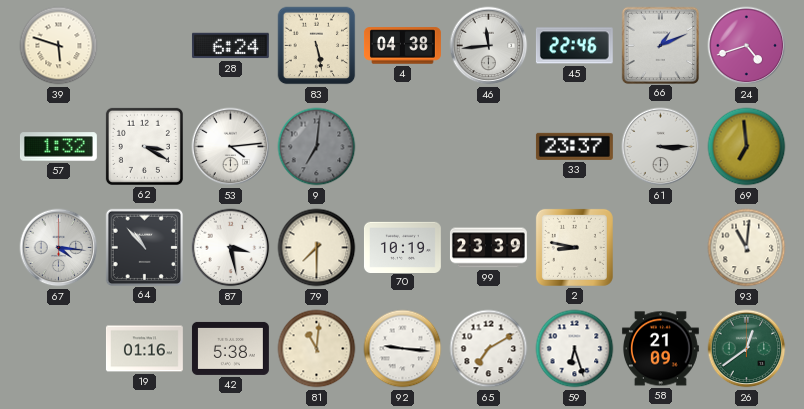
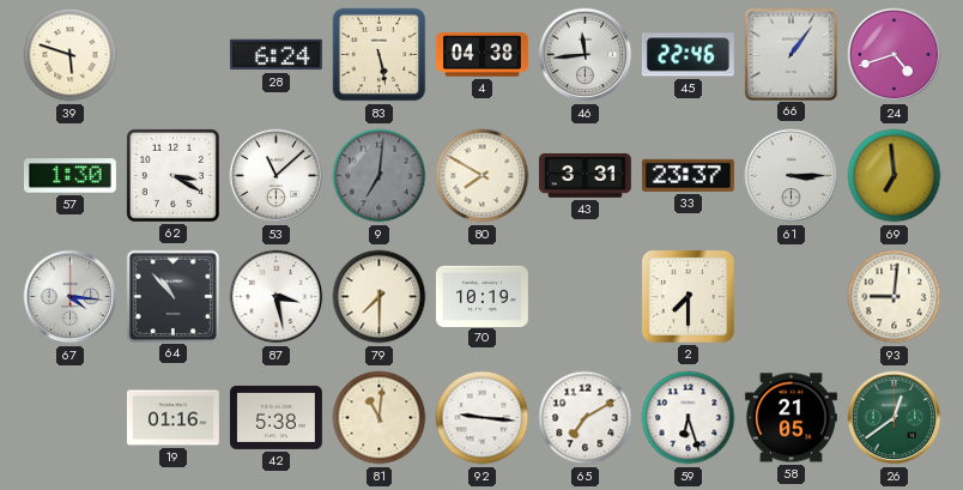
66: 1:11 -> 1:06 (791, 54)
57: 1:32 -> 1:30 (69, 176)
53: 4:14 -> 11:08 (277, 176)
80: none -> 7:50 (483, 176)
43: none -> 3:31 (585, 176)
99: 23:39 -> none (488, 248)
2: 8:47 -> 7:30 (688, 296)
93: 11:01 -> 9:01 (895, 297)
58: 21:09 -> 21:05 (791, 418)
